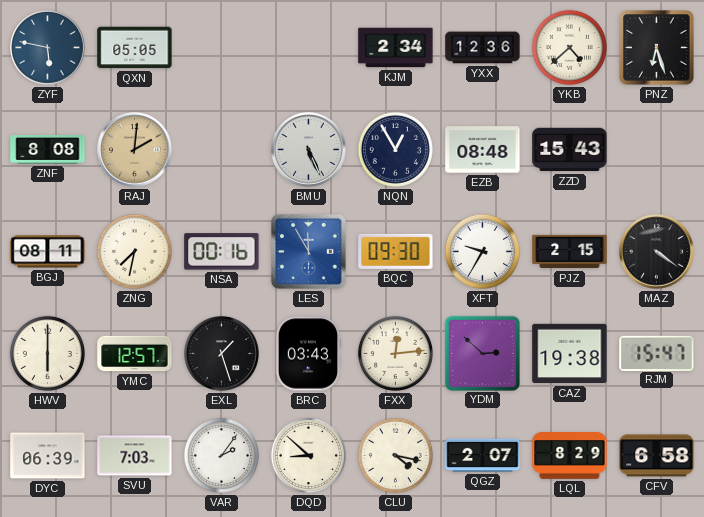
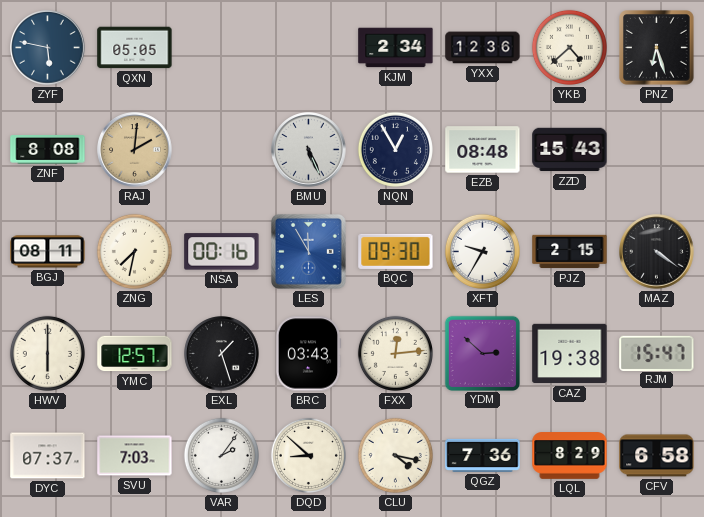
DYC: 06:39 -> 07:37 (48, 456)
QGZ: 2:07 -> 7:36 (483, 455)
